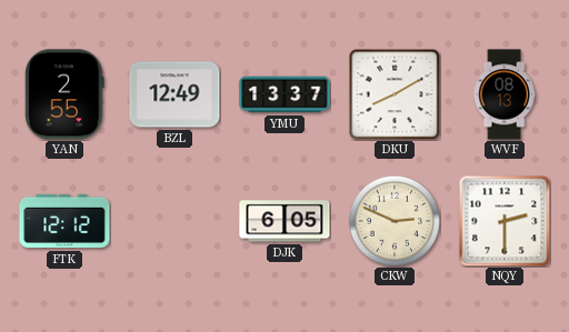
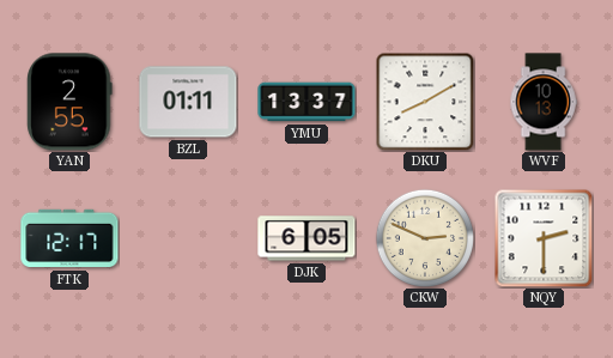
BZL: 12:49 -> 01:11 (188, 102)
WVF: 08:13 -> 10:13 (544, 102)
FTK: 12:12 -> 12:17 (69, 238)
